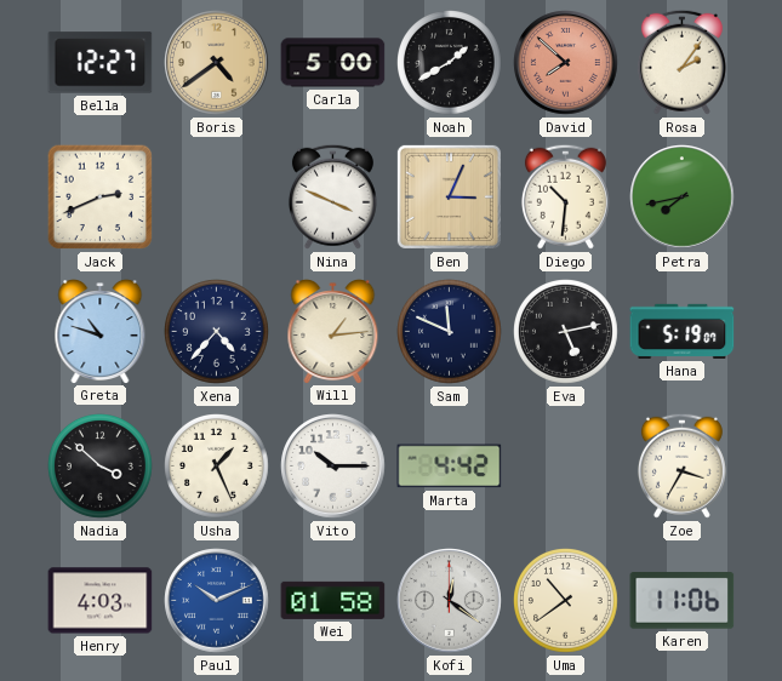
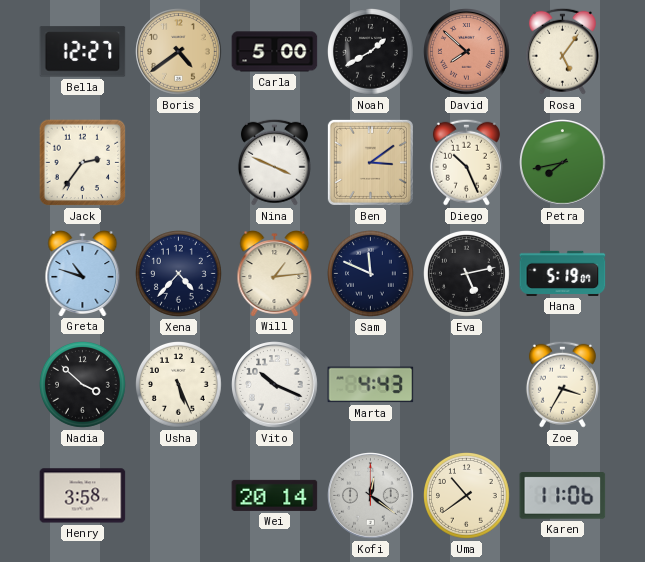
Rosa: 2:06 -> 5:06 (562, 51)
Jack: 2:41 -> 2:36 (83, 163)
Ben: 3:04 -> 3:09 (370, 162)
Diego: 10:31 -> 10:26 (466, 162)
Usha: 1:26 -> 5:26 (179, 385)
Vito: 10:15 -> 10:19 (275, 385)
Marta: 4:42 -> 4:43 (371, 385)
Henry: 4:03 -> 3:58 (83, 496)
Paul: 10:11 -> none (217, 601)
Wei: 01:58 -> 20:14 (275, 495)
